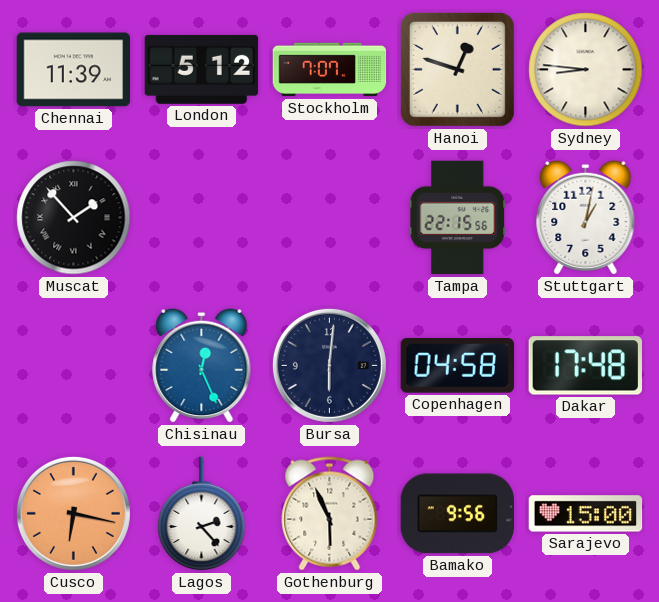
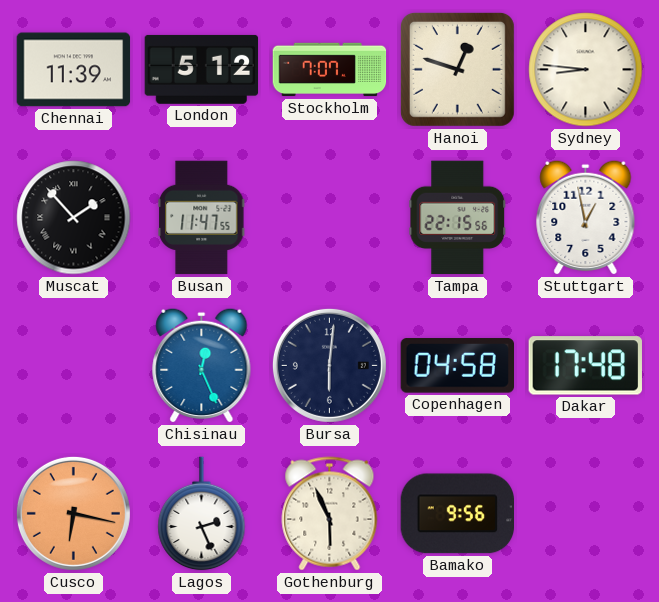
Busan: none -> 11:47 (202, 218)
Stuttgart: 1:02 -> 12:58 (586, 217)
Lagos: 2:23 -> 2:26 (202, 514)
Sarajevo: 15:00 -> none (586, 514)
